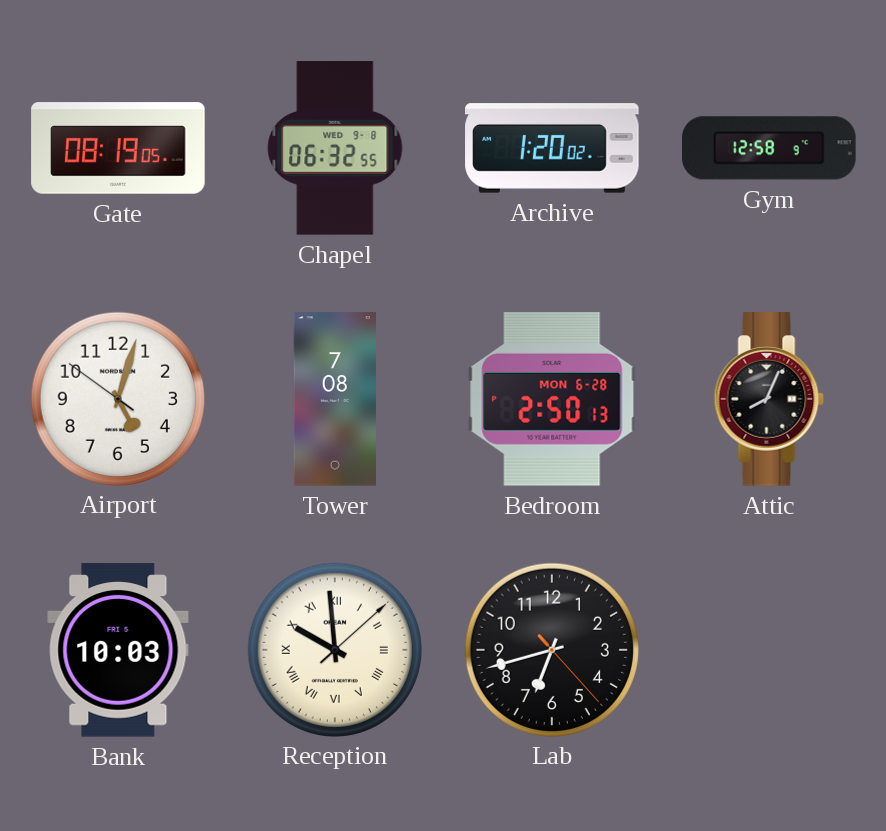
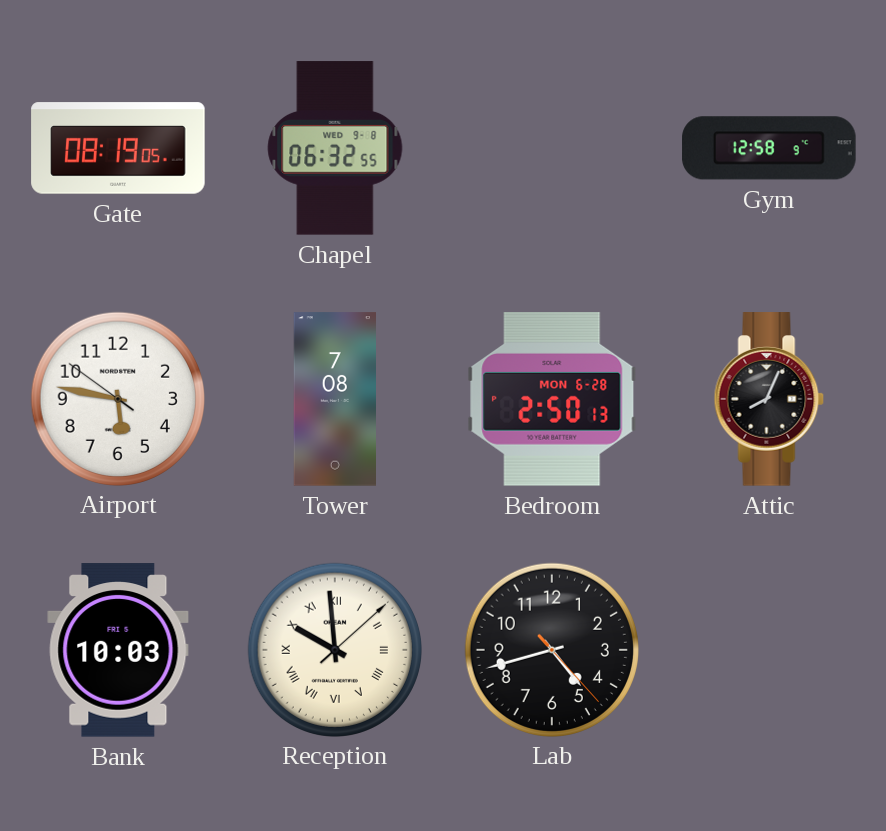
Archive: 1:20 -> none (552, 148)
Airport: 5:02 -> 5:46 (117, 398)
Lab: 6:42 -> 4:42 (551, 649)
